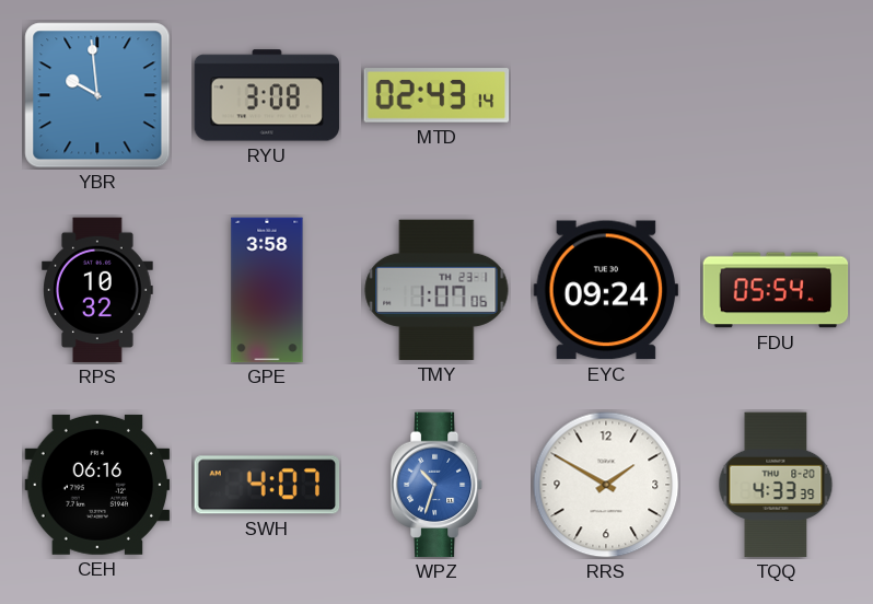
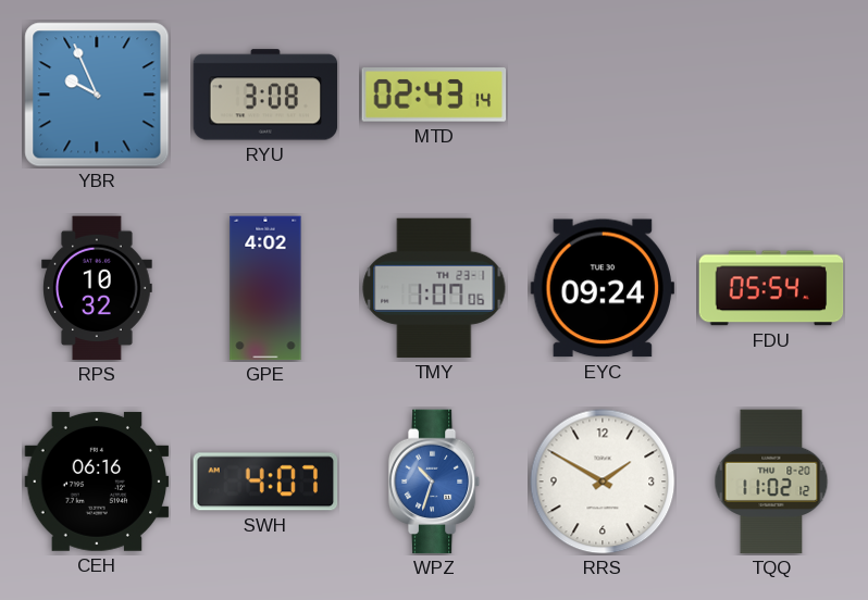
YBR: 9:59 -> 9:56 (97, 95)
GPE: 3:58 -> 4:02 (265, 288)
TQQ: 4:33 -> 11:02 (771, 482)
